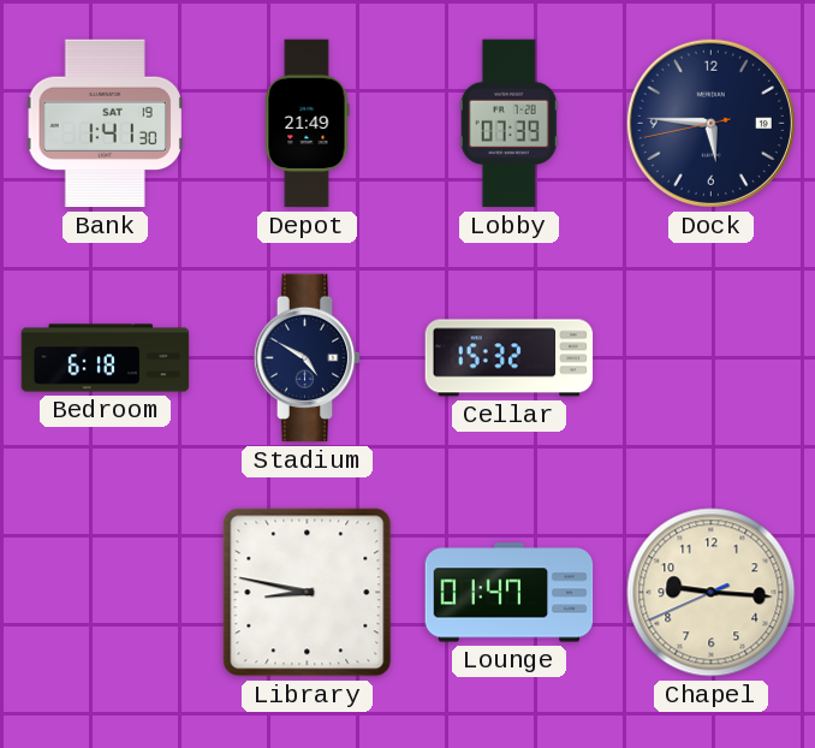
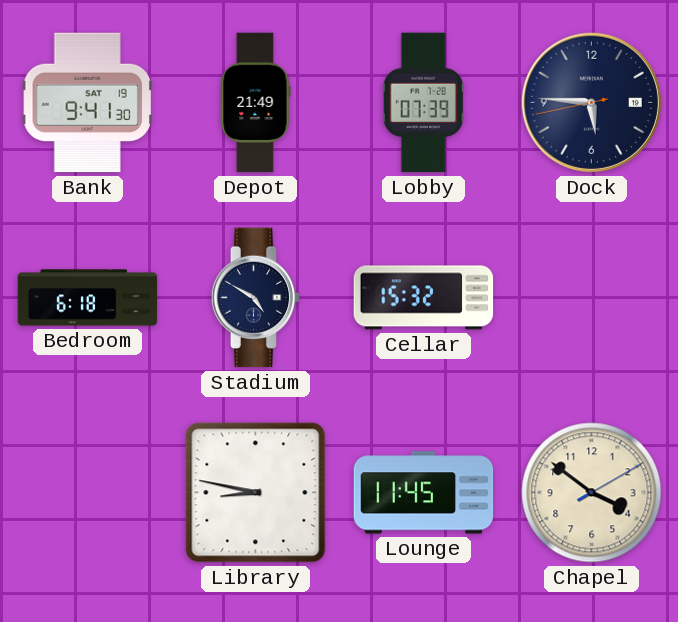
Bank: 1:41 -> 9:41 (87, 103)
Lounge: 01:47 -> 11:45 (424, 493)
Chapel: 9:15 -> 3:51 (592, 493)
